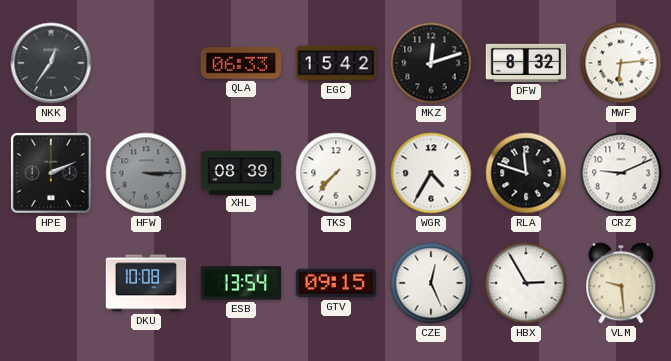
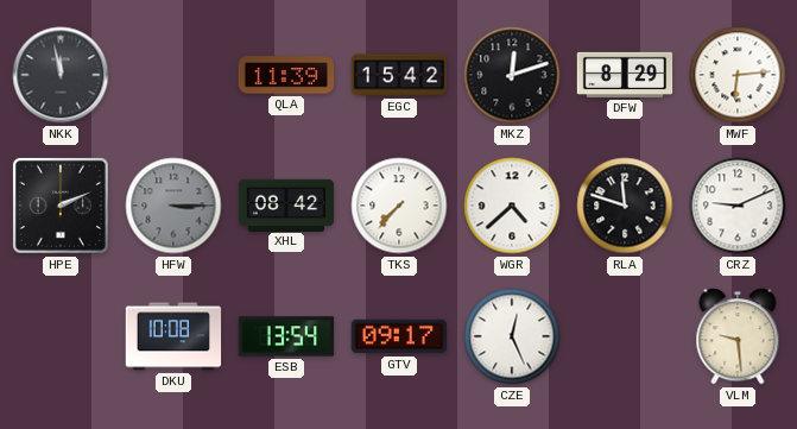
NKK: 12:36 -> 11:58 (61, 75)
QLA: 06:33 -> 11:39 (286, 75)
DFW: 8:32 -> 8:29 (625, 75)
XHL: 08:39 -> 08:42 (286, 204)
WGR: 4:35 -> 4:38 (512, 206)
GTV: 09:15 -> 09:17 (399, 336)
HBX: 2:55 -> none (526, 283)
